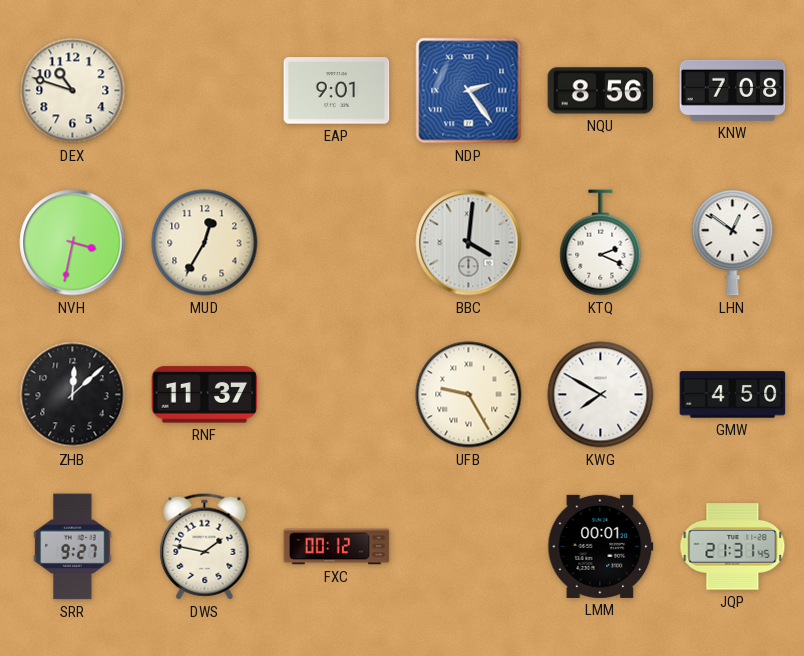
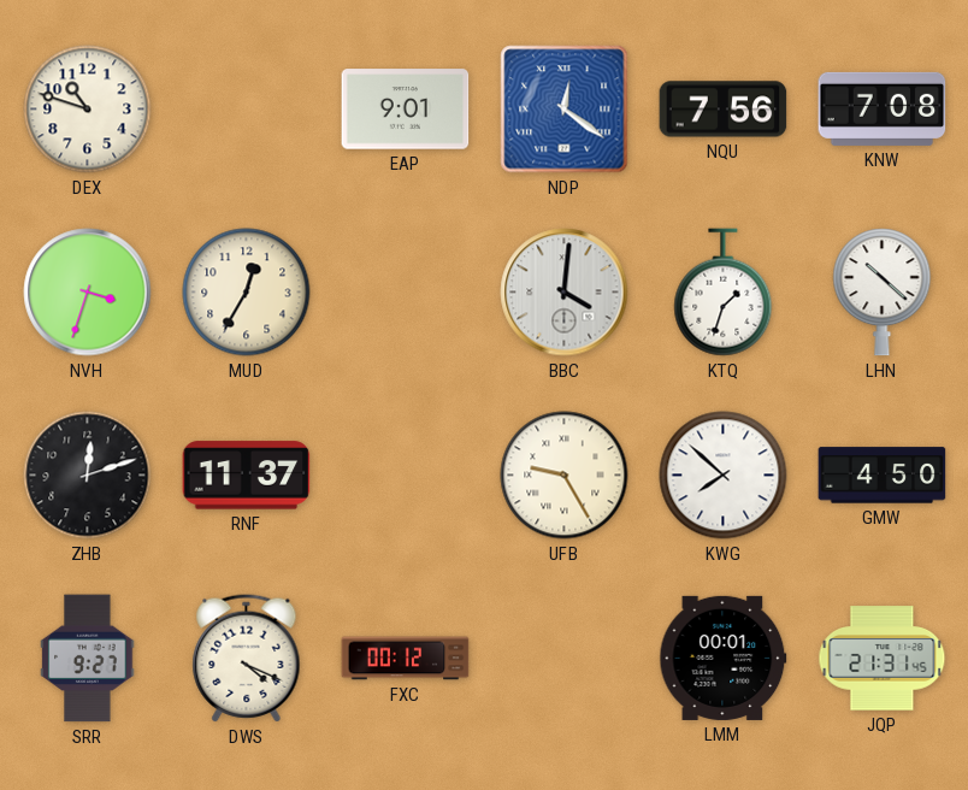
NDP: 2:24 -> 12:21 (565, 110)
NQU: 8:56 -> 7:56 (724, 110)
NVH: 3:32 -> 3:33 (88, 293)
KTQ: 2:19 -> 1:33 (724, 293)
LHN: 12:51 -> 10:22 (883, 293)
ZHB: 12:08 -> 12:12 (88, 476)
KWG: 7:50 -> 7:52 (724, 476)
DWS: 1:47 -> 4:19 (247, 659)
